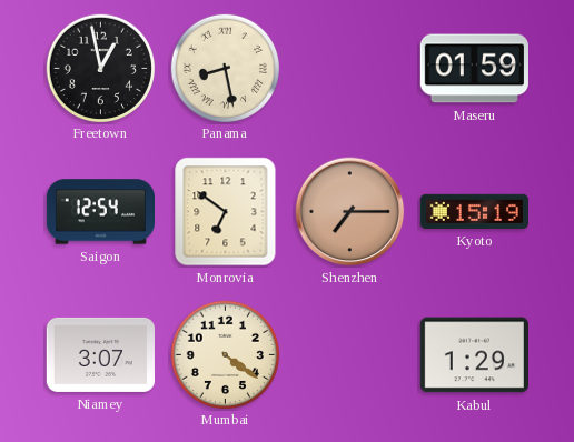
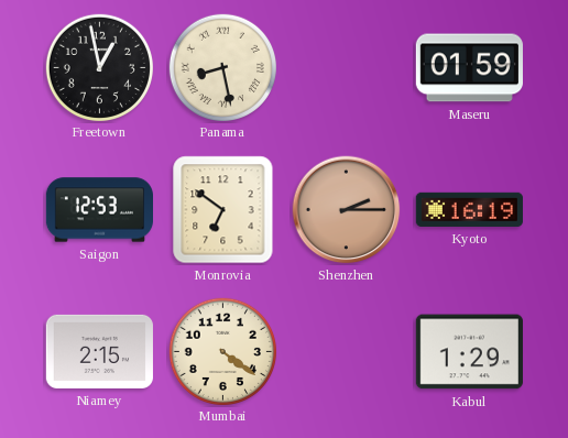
Saigon: 12:54 -> 12:53 (99, 210)
Shenzhen: 7:15 -> 2:15 (347, 210)
Kyoto: 15:19 -> 16:19 (469, 209)
Niamey: 3:07 -> 2:15 (99, 351)
